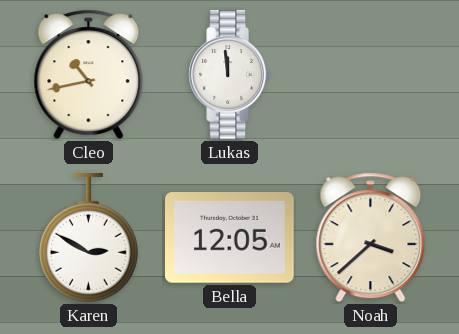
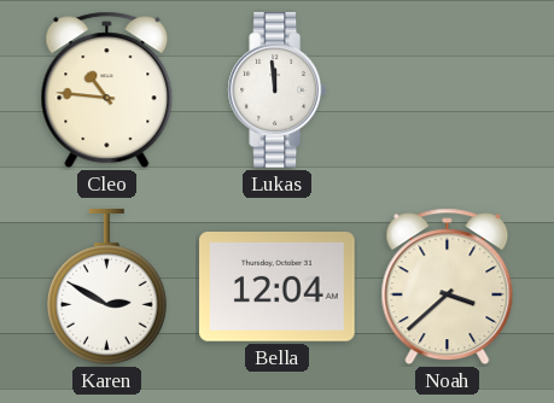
Cleo: 10:43 -> 10:46 (107, 90)
Bella: 12:05 -> 12:04 (278, 287)
